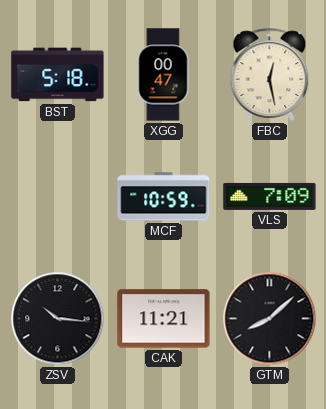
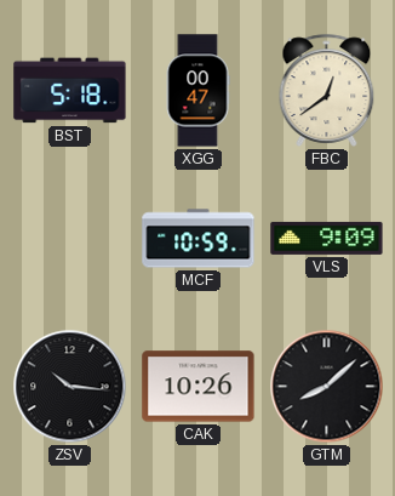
FBC: 12:28 -> 12:39 (327, 90)
VLS: 7:09 -> 9:09 (327, 238)
CAK: 11:21 -> 10:26 (199, 387)
